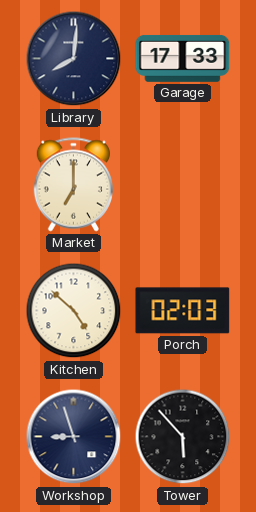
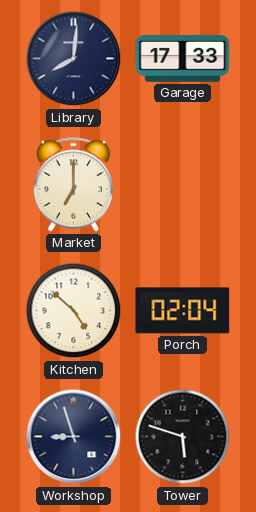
Porch: 02:03 -> 02:04 (183, 311)
Tower: 5:53 -> 5:48 (183, 437)
